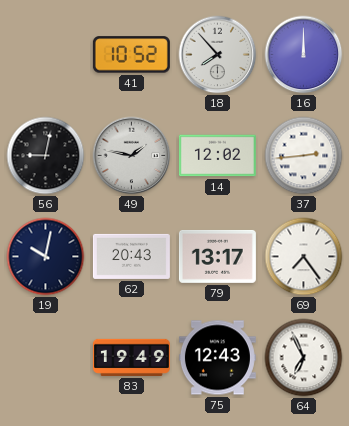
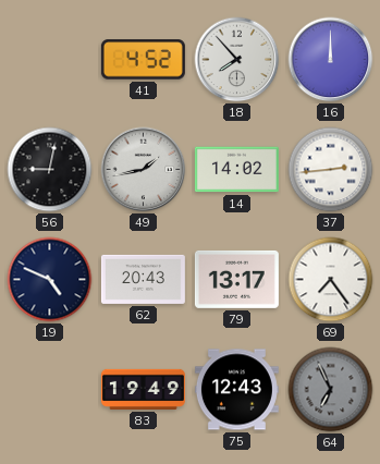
41: 10:52 -> 4:52 (143, 60)
49: 1:47 -> 1:43 (144, 170)
14: 12:02 -> 14:02 (236, 170)
19: 10:02 -> 4:49 (50, 280)
64 dial: white -> grey (331, 390)
